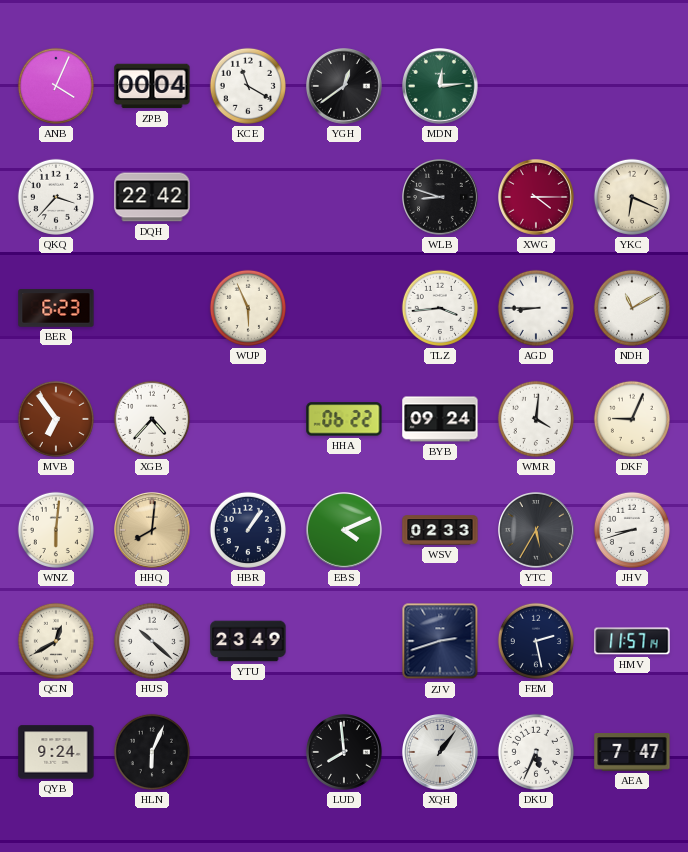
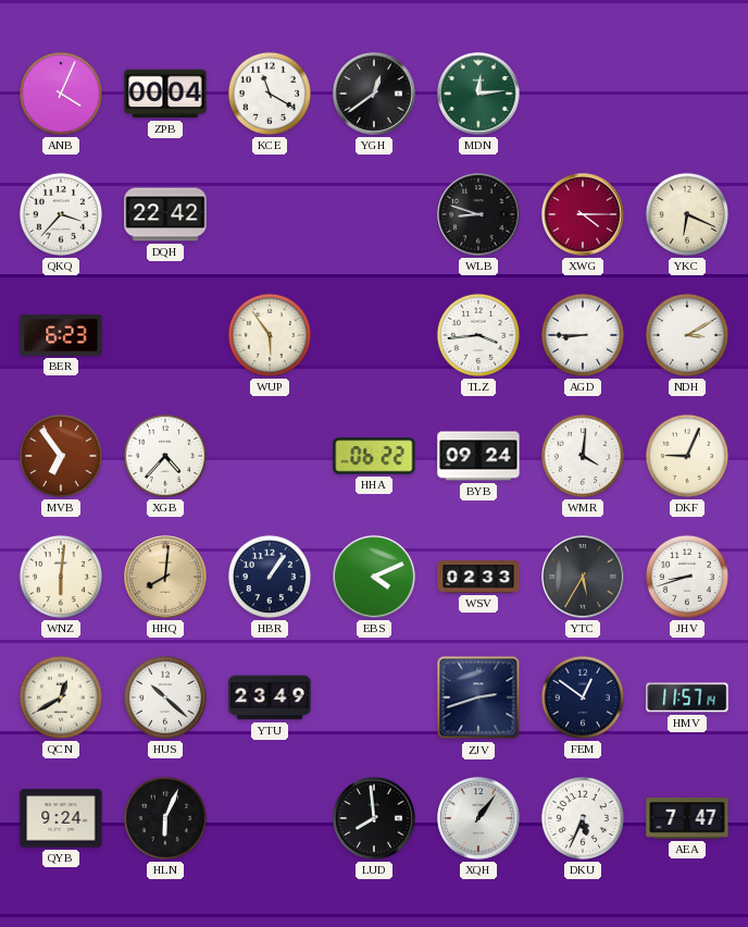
WUP: 5:56 -> 5:54 (270, 335)
NDH: 11:10 -> 3:10 (687, 335)
FEM: 2:28 -> 12:51 (583, 697)
